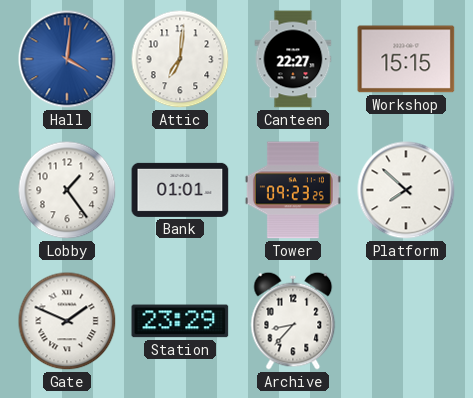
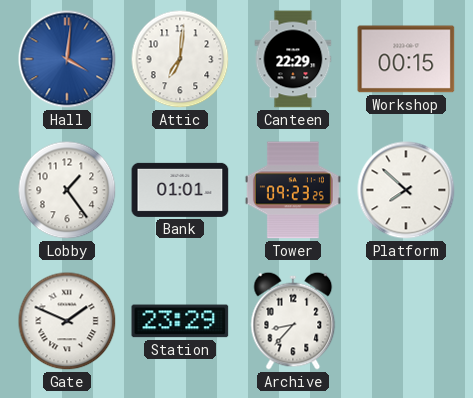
Canteen: 22:27 -> 22:29 (293, 59)
Workshop: 15:15 -> 00:15 (406, 59)
